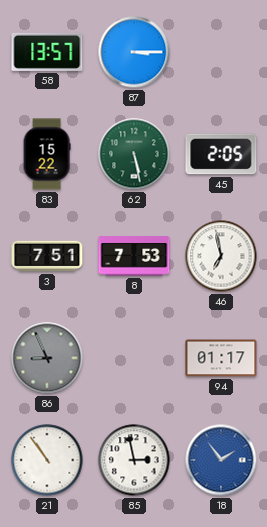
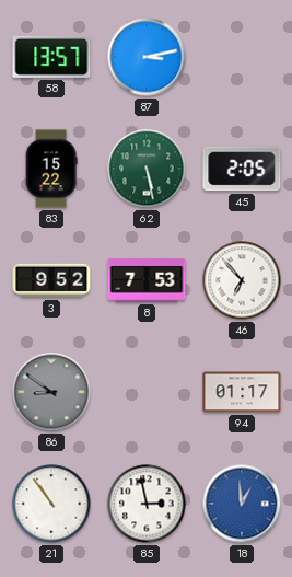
87: 3:15 -> 3:13 (147, 57)
3: 7:51 -> 9:52 (51, 280)
46: 6:58 -> 6:53 (242, 280)
86: 8:56 -> 8:51 (51, 392)
18: 1:54 -> 12:59 (242, 504)
